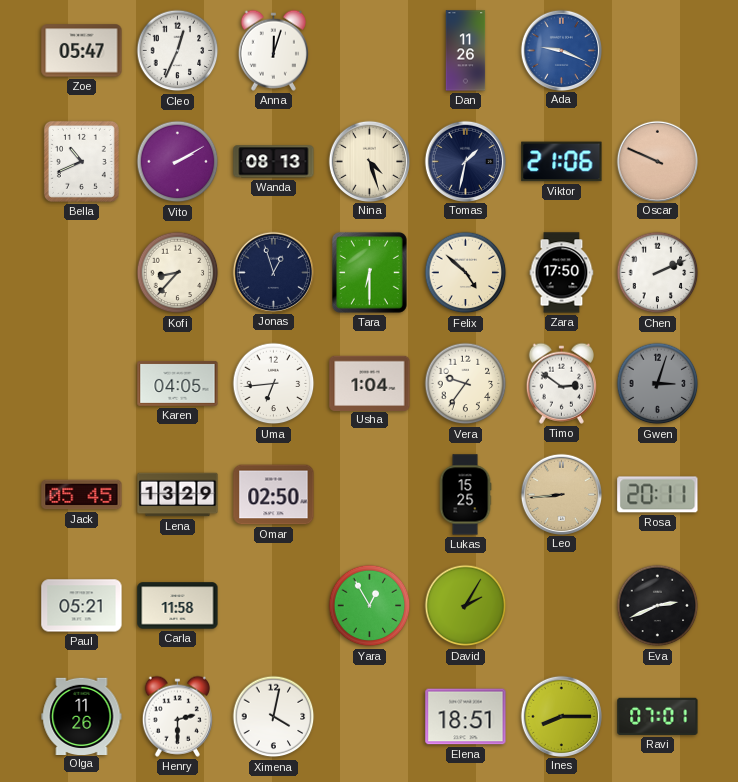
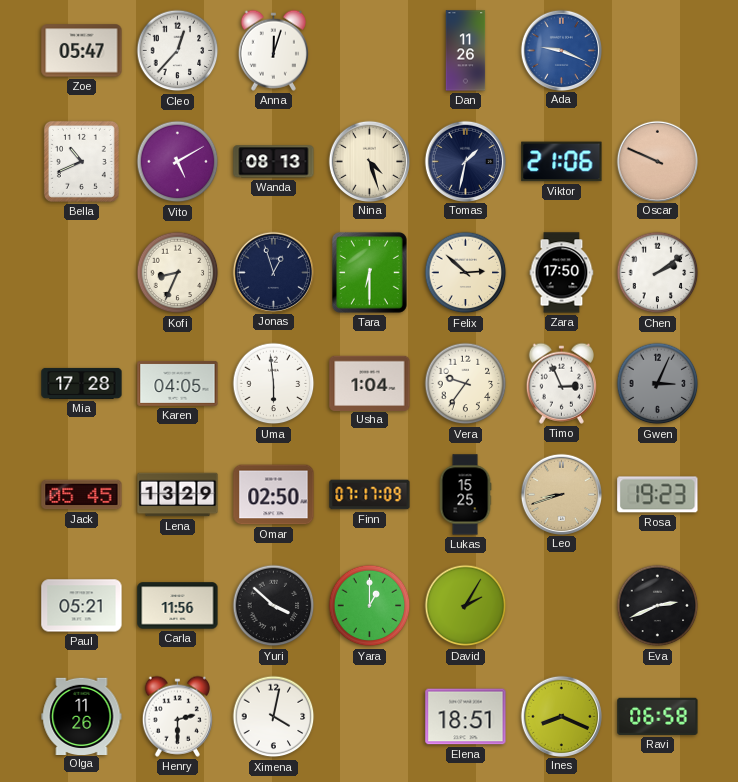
Cleo: 12:34 -> 12:37 (178, 51)
Vito: 2:10 -> 5:10 (178, 162)
Kofi: 8:37 -> 8:34 (178, 273)
Felix: 4:52 -> 2:52 (466, 273)
Chen: 2:11 -> 2:09 (658, 273)
Mia: none -> 17:28 (82, 383)
Uma: 6:44 -> 5:59 (274, 384)
Timo: 2:51 -> 2:56 (561, 383)
Gwen: 3:03 -> 3:04 (658, 384)
Finn: none -> 07:17 (370, 495)
Leo: 8:44 -> 8:42 (561, 494)
Rosa: 20:11 -> 19:23 (658, 495)
Carla: 11:58 -> 11:56 (178, 606)
Yuri: none -> 3:52 (274, 606)
Yara: 12:55 -> 1:00 (370, 606)
Ines: 8:15 -> 8:19 (561, 716)
Ravi: 07:01 -> 06:58 (658, 716)
